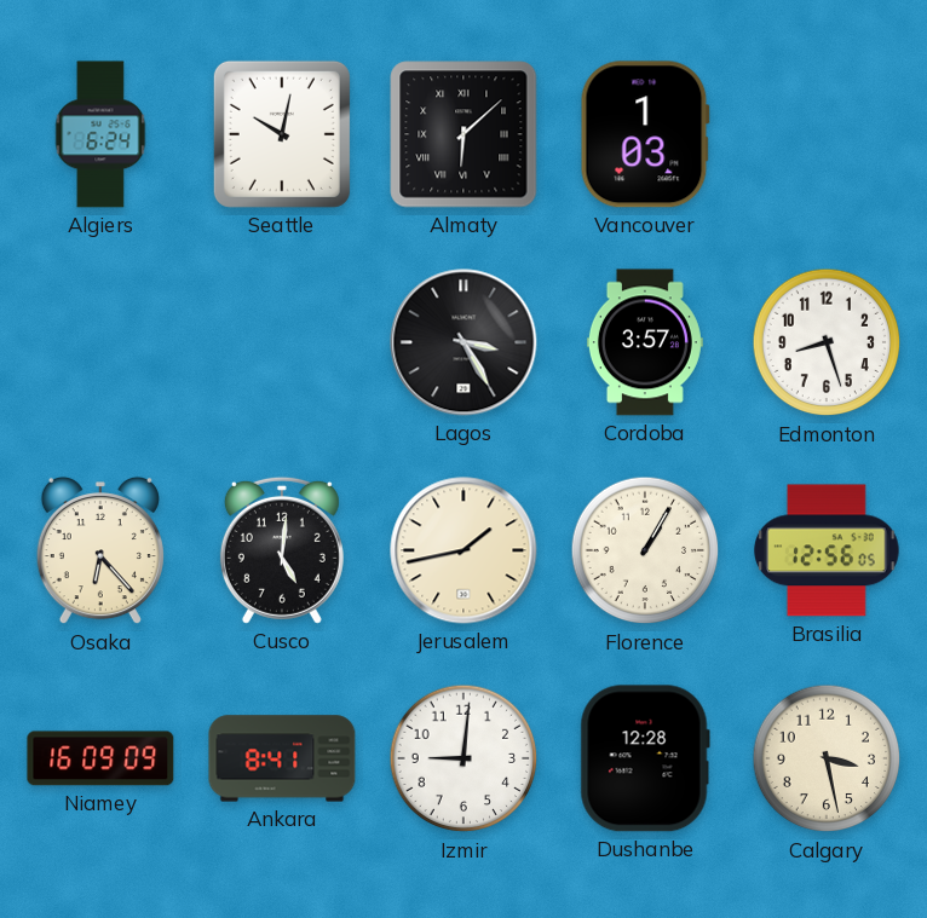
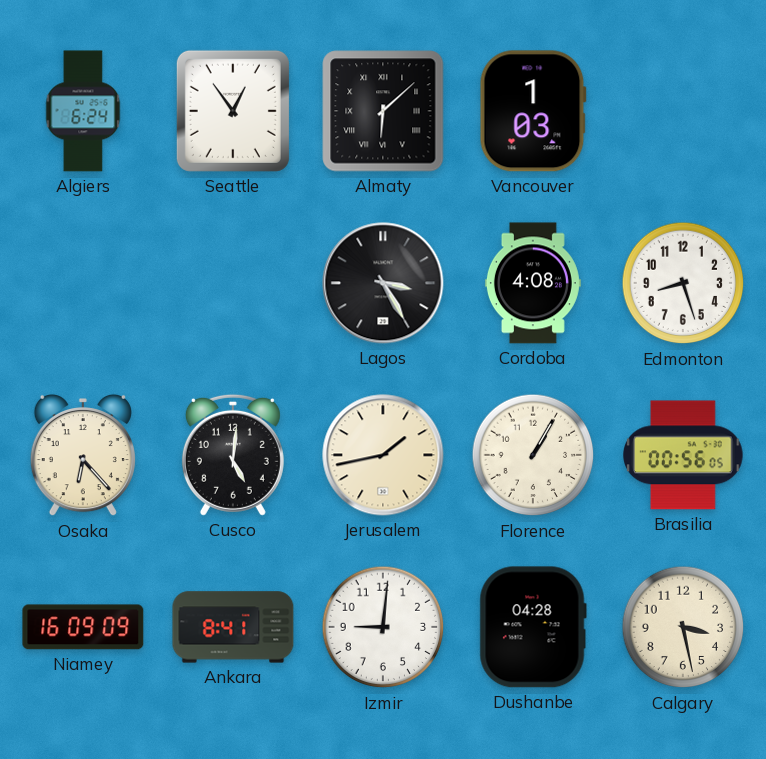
Seattle: 10:02 -> 12:54 (233, 111)
Cordoba: 3:57 -> 4:08 (533, 283)
Brasilia: 12:56 -> 00:56 (683, 455)
Dushanbe: 12:28 -> 04:28 (533, 627)
